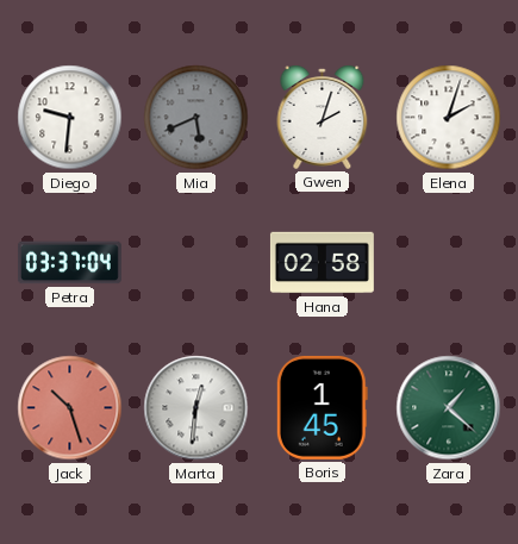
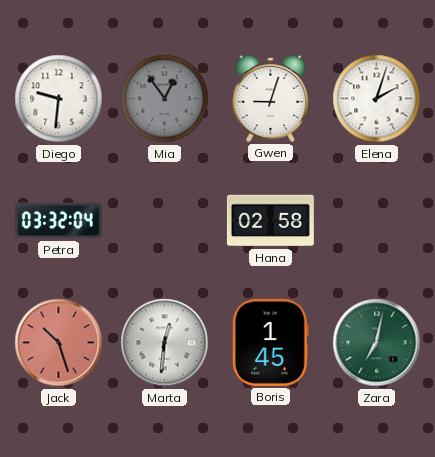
Mia: 5:41 -> 12:54 (165, 99)
Gwen: 2:03 -> 9:03 (271, 98)
Petra: 03:37 -> 03:32 (58, 221)
Zara: 1:22 -> 7:02 (377, 343)
